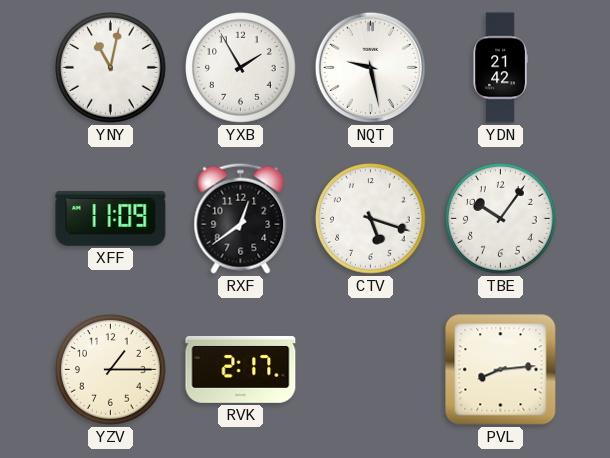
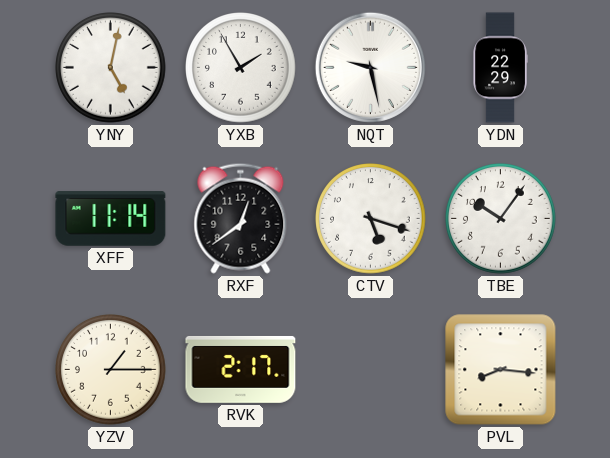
YNY: 11:02 -> 5:02 (111, 68)
YDN: 21:42 -> 22:29 (500, 68)
XFF: 11:09 -> 11:14 (111, 219)
PVL: 8:14 -> 8:16 (501, 370)
